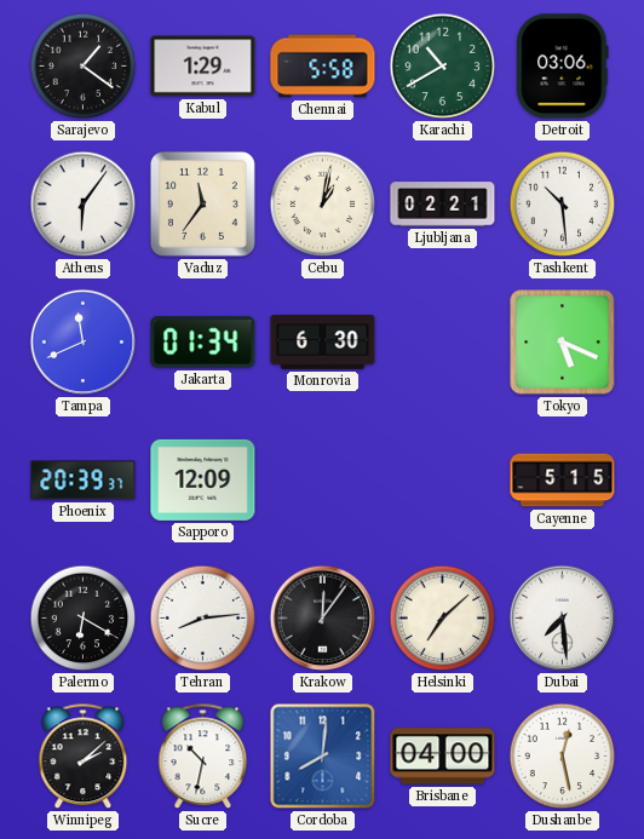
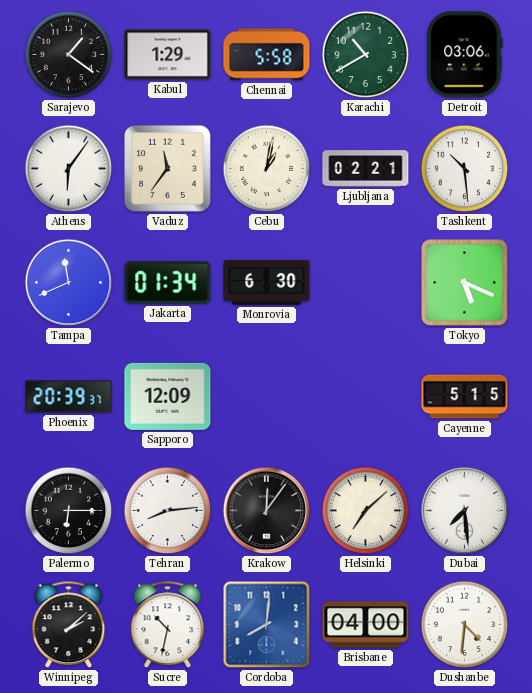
Palermo: 6:20 -> 6:15 (69, 511)
Dushanbe: 12:28 -> 4:31 (465, 625)
